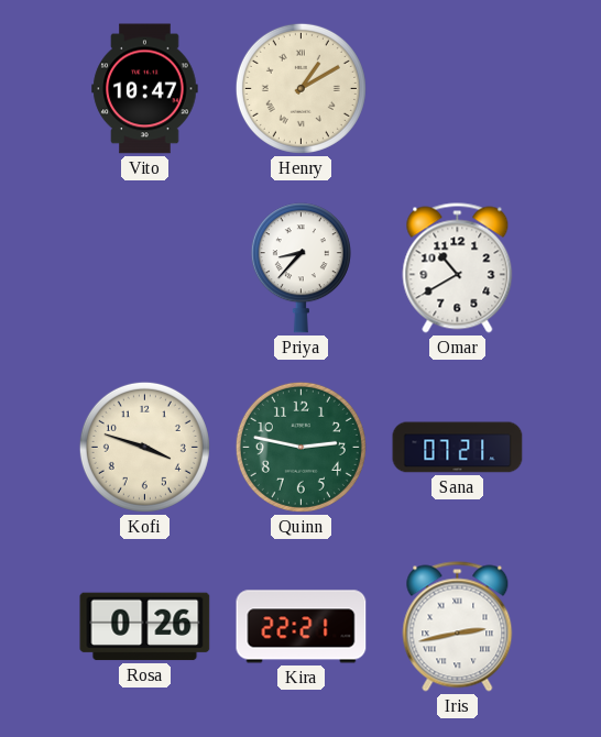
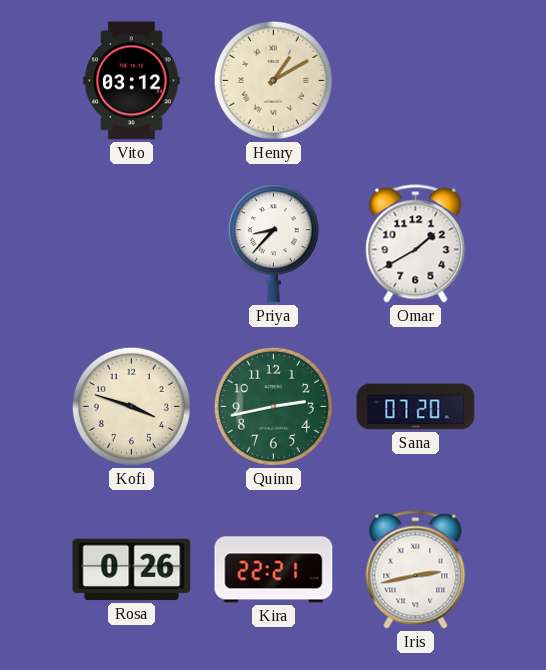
Vito: 10:47 -> 03:12 (132, 81)
Omar: 10:40 -> 1:40 (416, 244)
Quinn: 2:47 -> 2:43 (273, 406)
Sana: 07:21 -> 07:20 (416, 407)
